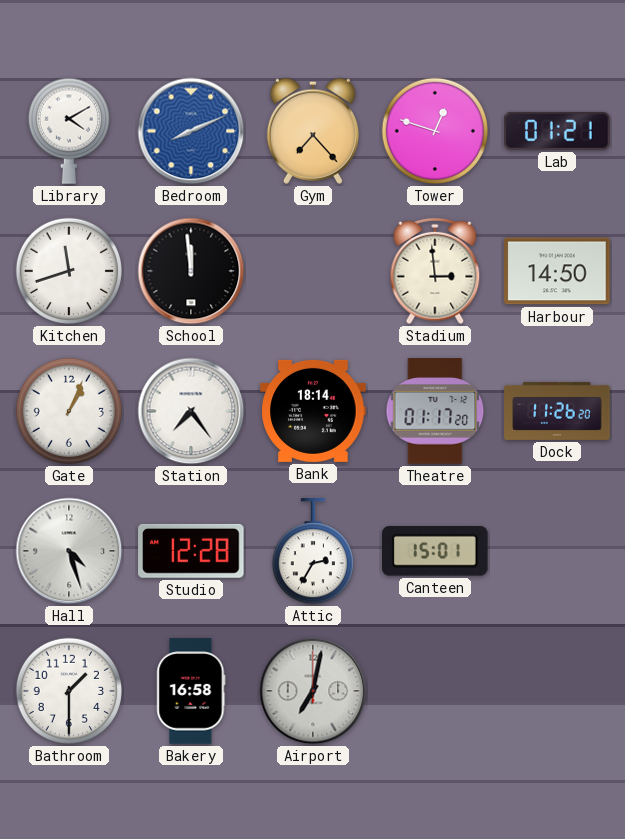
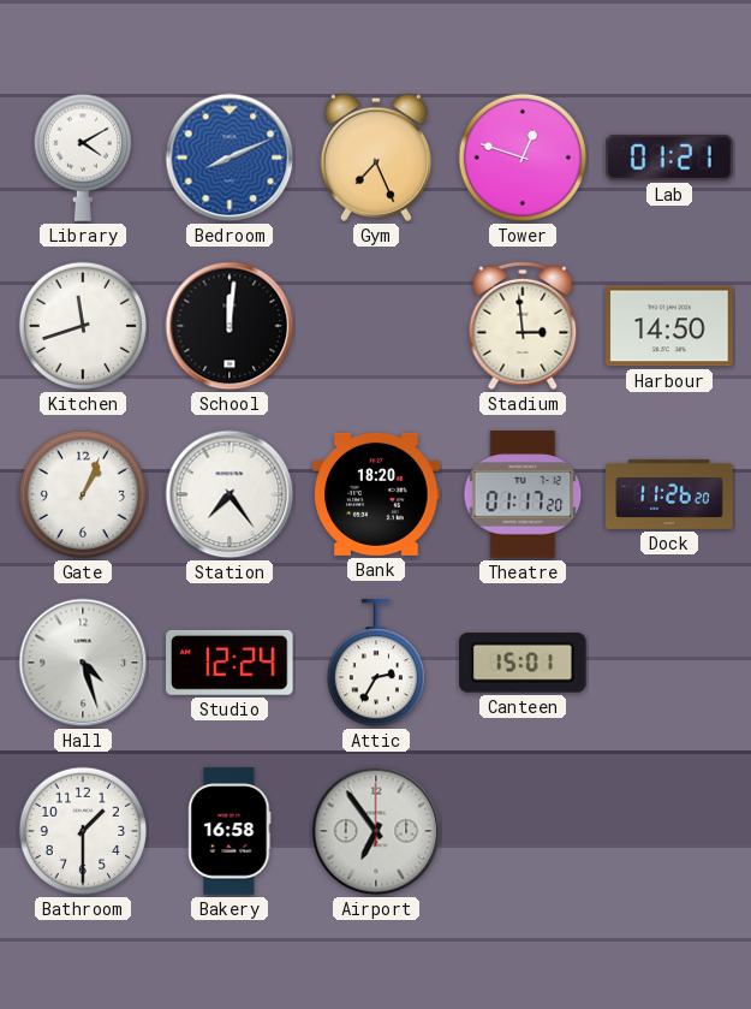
Gym: 7:23 -> 7:26 (376, 158)
School: 11:59 -> 12:01 (230, 326)
Bank: 18:14 -> 18:20 (376, 494)
Studio: 12:28 -> 12:24 (230, 663)
Airport: 7:02 -> 6:54 (376, 831)
